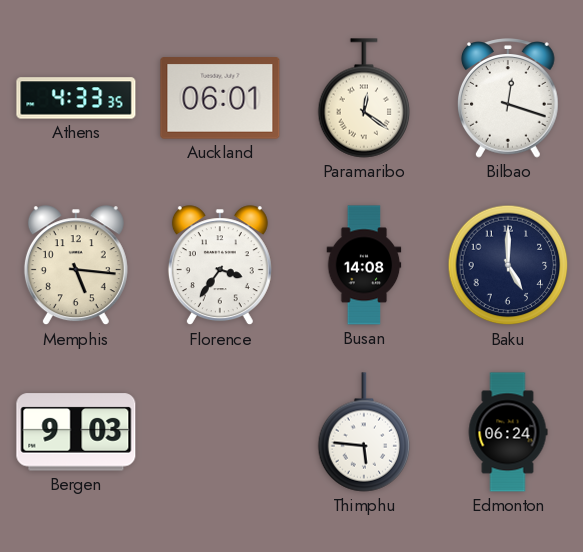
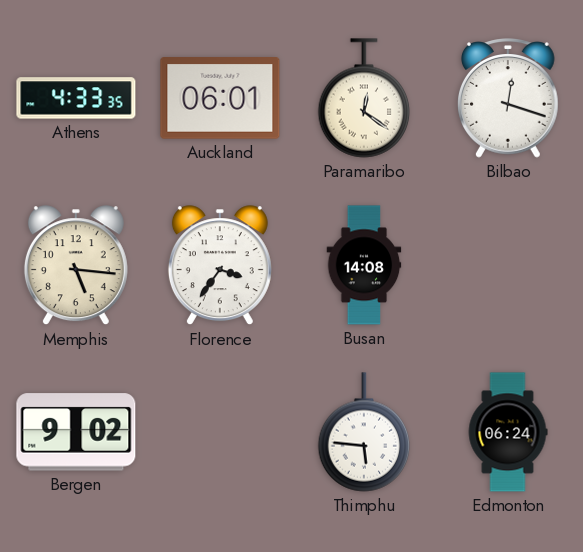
Baku: 5:00 -> none (508, 265)
Bergen: 9:03 -> 9:02 (76, 432)
